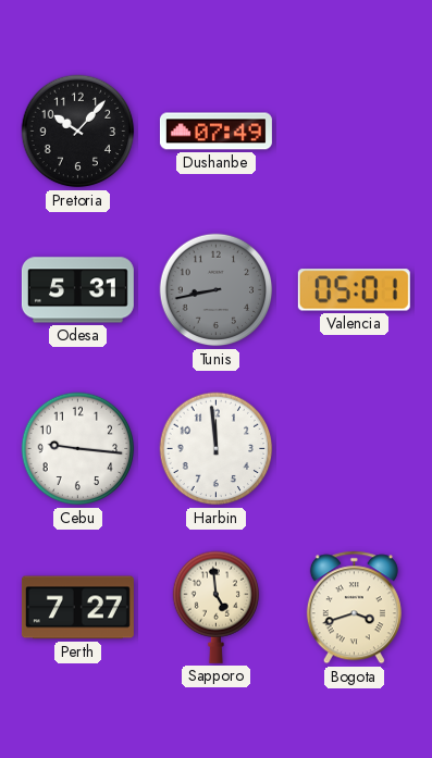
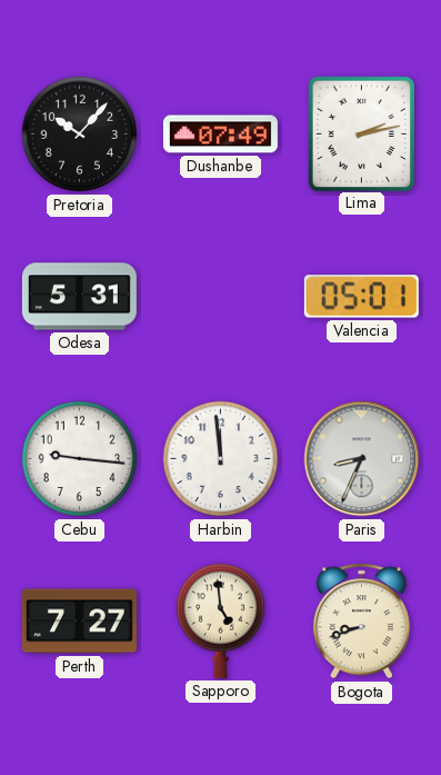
Lima: none -> 2:13 (361, 133)
Tunis: 8:43 -> none (217, 290)
Paris: none -> 8:34 (362, 459)
Bogota: 3:42 -> 8:42 (361, 622)
